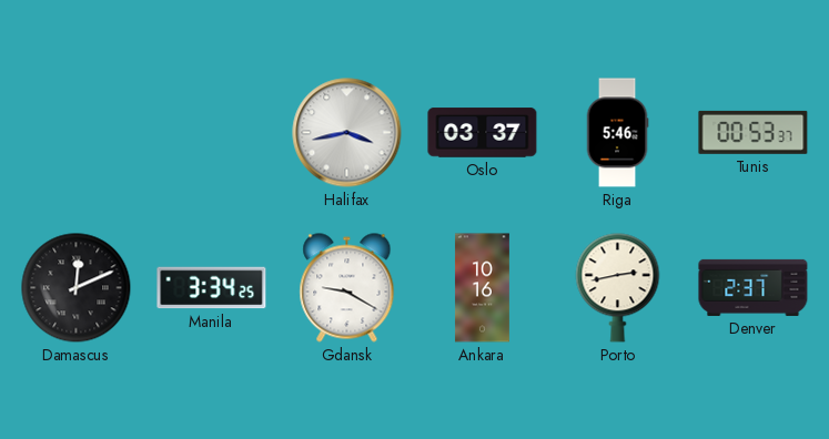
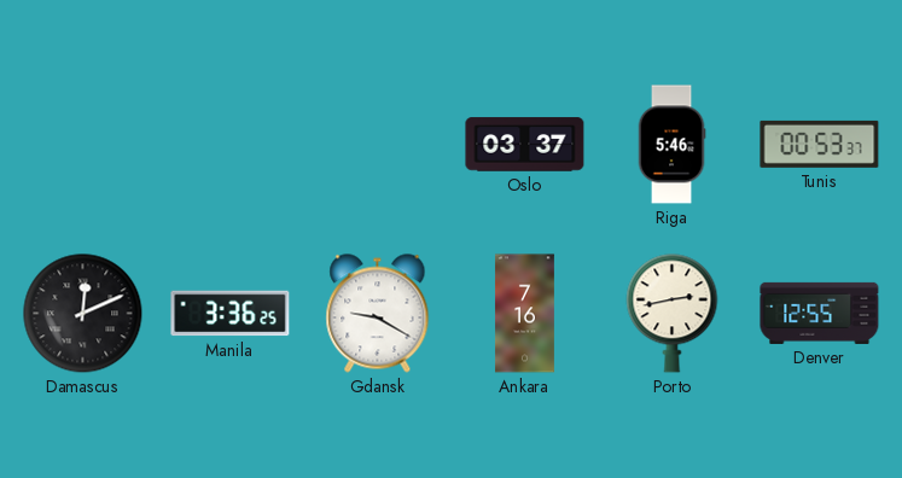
Halifax: 3:43 -> none (347, 133)
Manila: 3:34 -> 3:36 (231, 314)
Ankara: 10:16 -> 7:16 (524, 314)
Denver: 2:37 -> 12:55 (820, 313)
